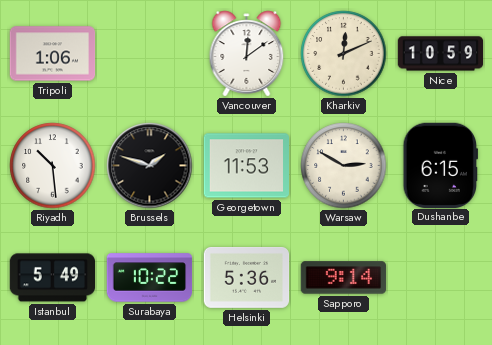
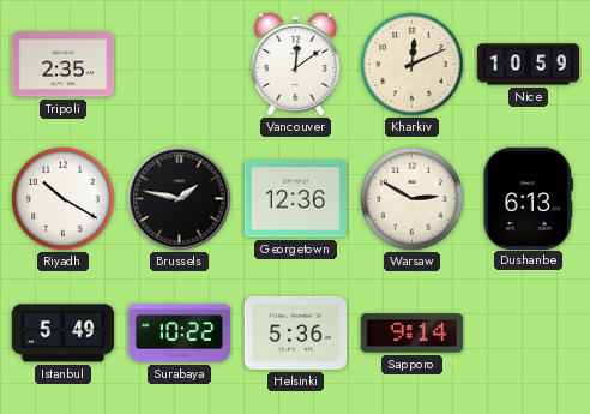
Tripoli: 1:06 -> 2:35 (64, 65)
Riyadh: 10:29 -> 10:20 (64, 199)
Brussels: 1:48 -> 1:47 (180, 199)
Georgetown: 11:53 -> 12:36 (296, 199)
Dushanbe: 6:15 -> 6:13 (528, 198)
